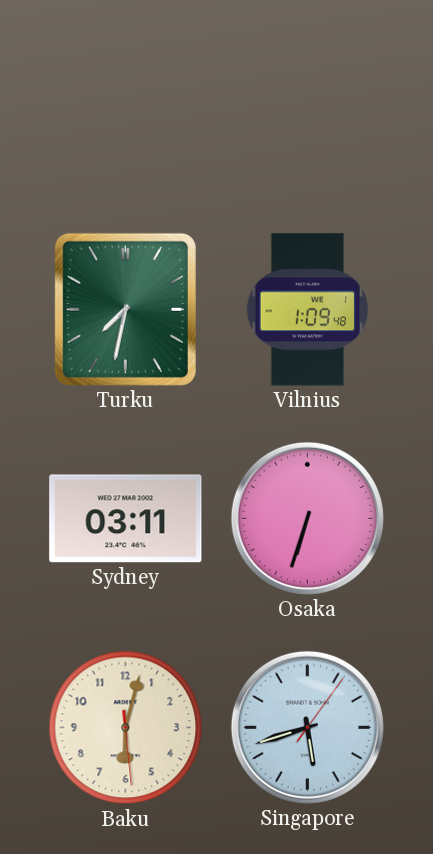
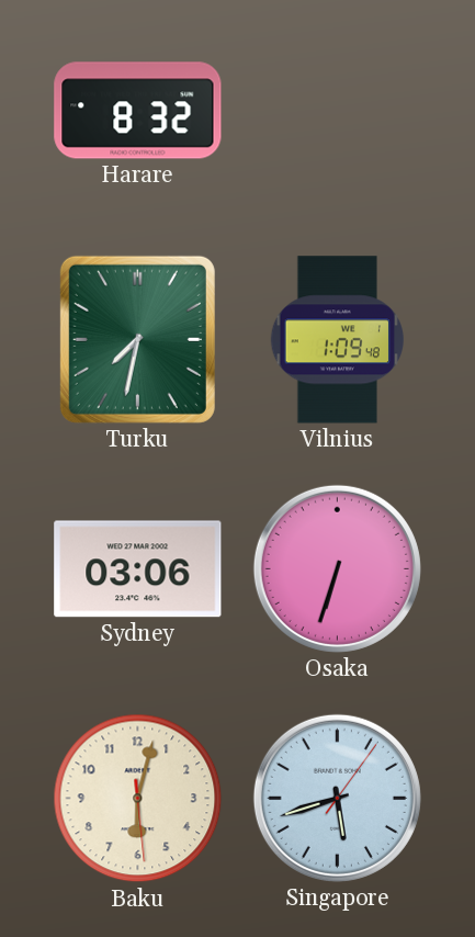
Harare: none -> 8:32 (138, 111)
Sydney: 03:11 -> 03:06 (138, 569)
